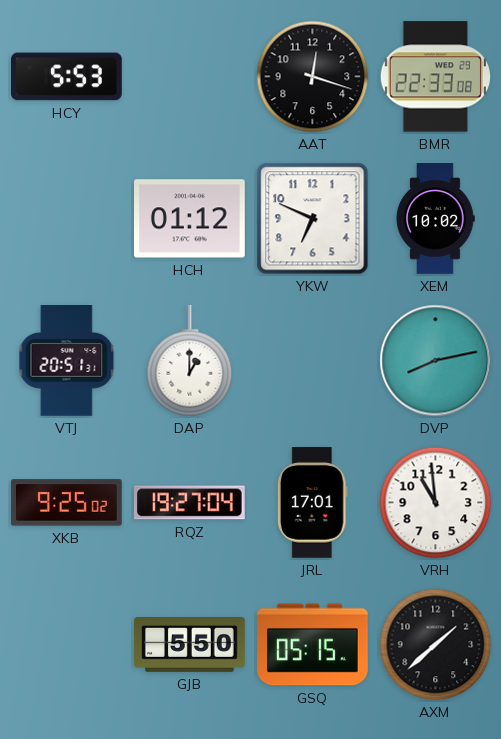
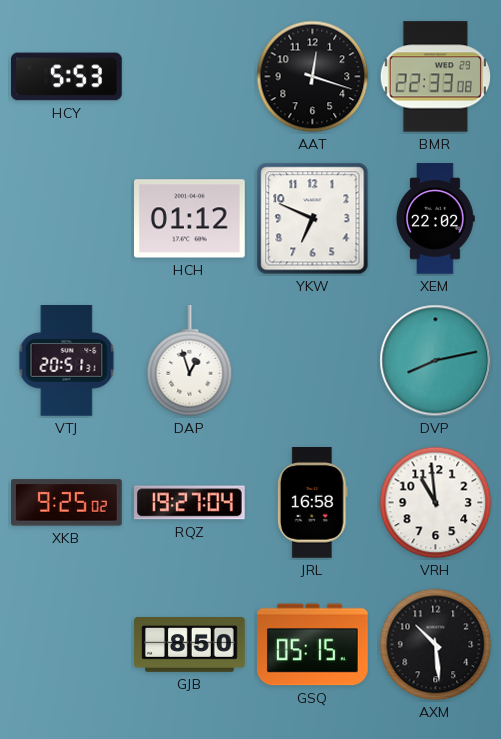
XEM: 10:02 -> 22:02 (435, 219)
DAP: 1:00 -> 12:57 (190, 362)
JRL: 17:01 -> 16:58 (312, 503)
GJB: 5:50 -> 8:50 (190, 645)
AXM: 1:38 -> 10:29 (436, 645)
